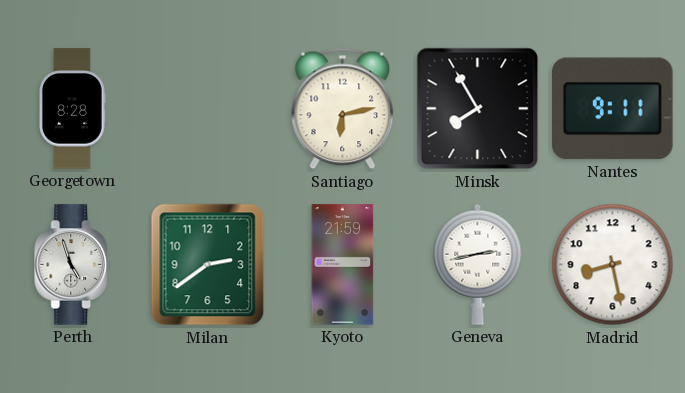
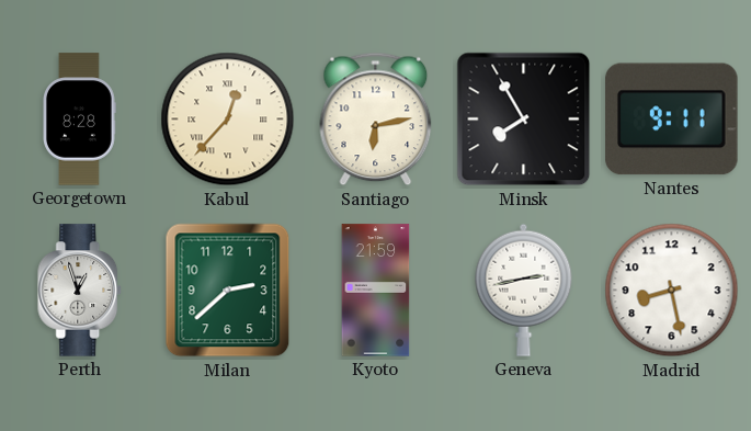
Kabul: none -> 12:37 (228, 120)
Perth: 4:57 -> 12:57 (80, 291)
Milan: 2:39 -> 2:38 (228, 291)
